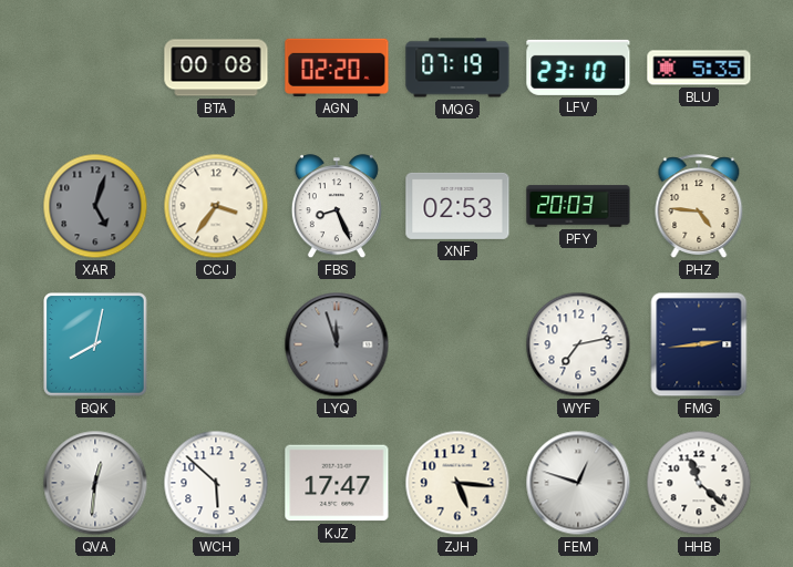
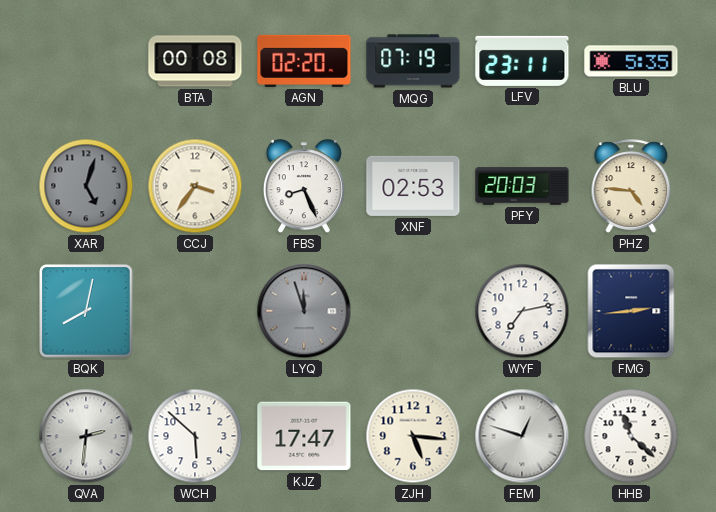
LFV: 23:10 -> 23:11 (522, 61)
QVA: 12:31 -> 2:31 (86, 436)
